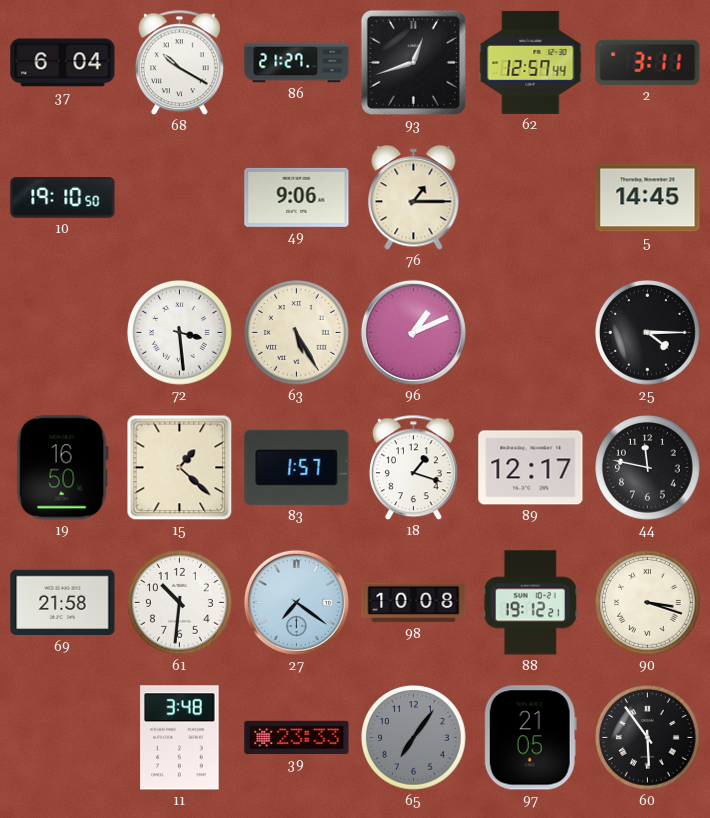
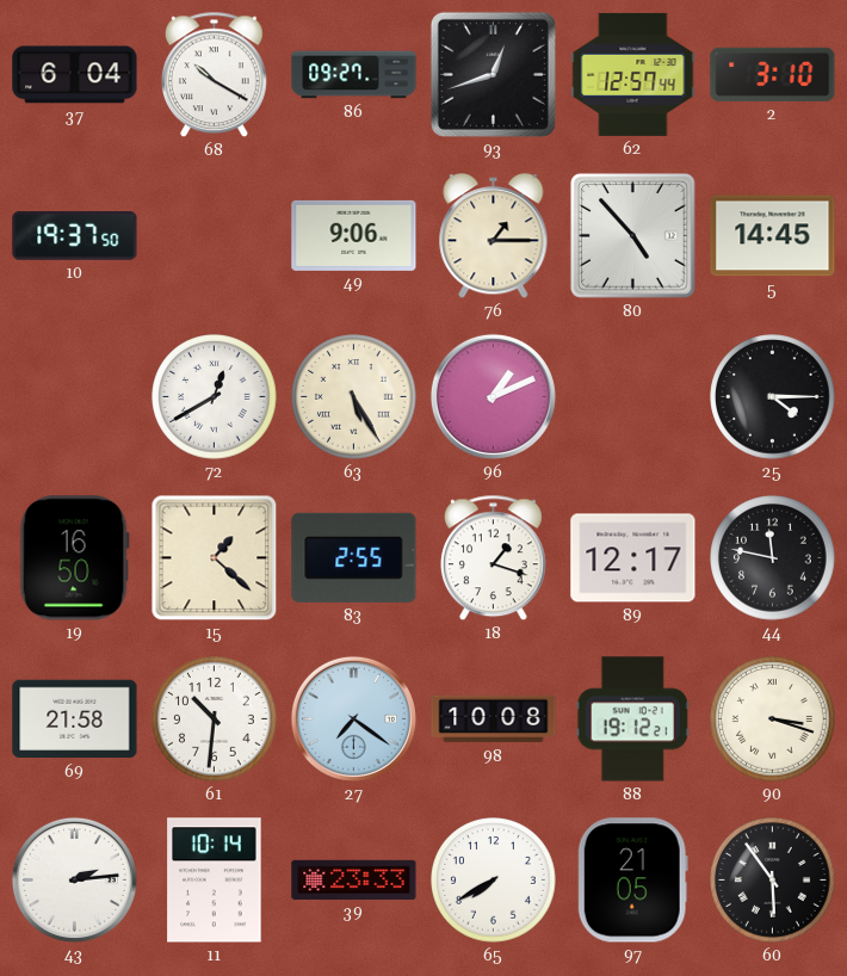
86: 21:27 -> 09:27 (354, 75)
2: 3:11 -> 3:10 (773, 74)
10: 19:10 -> 19:37 (75, 236)
80: none -> 4:53 (632, 235)
72: 3:29 -> 12:40 (215, 397)
83: 1:57 -> 2:55 (354, 557)
43: none -> 2:14 (74, 879)
11: 3:48 -> 10:14 (215, 881)
65: 7:06 -> 7:40 (494, 881)
65 dial: grey -> white (494, 881)
